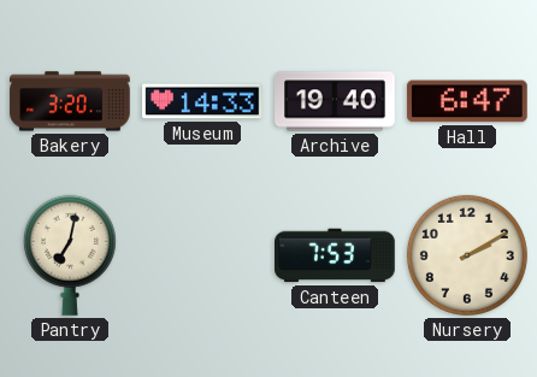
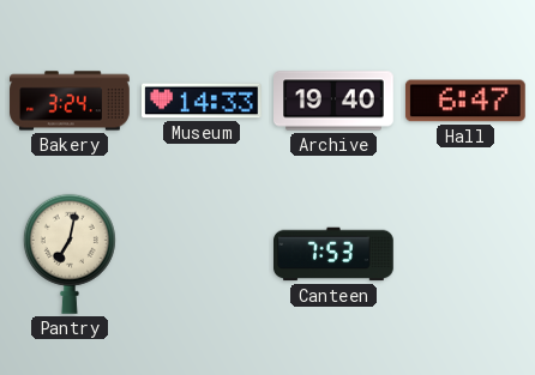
Bakery: 3:20 -> 3:24 (70, 101)
Nursery: 2:10 -> none (467, 255)
